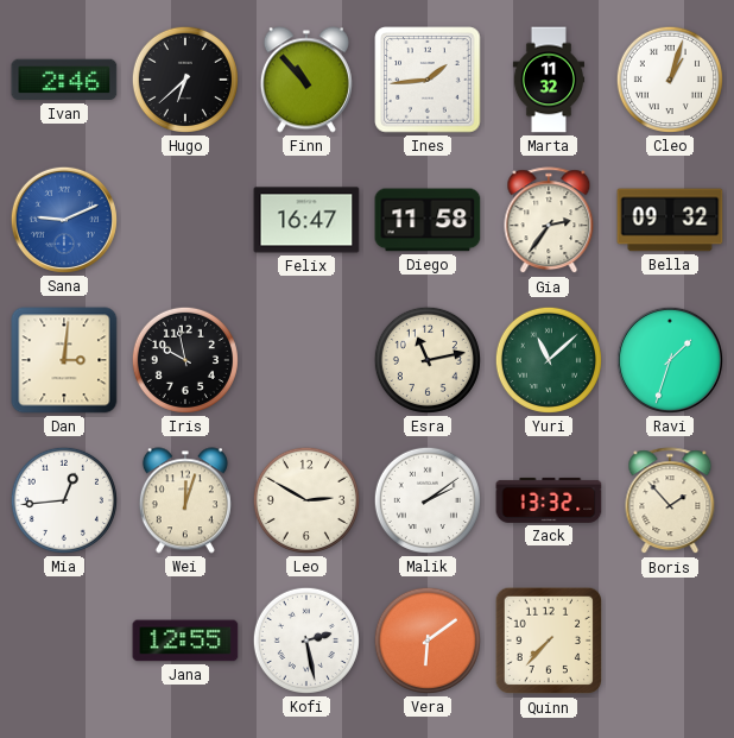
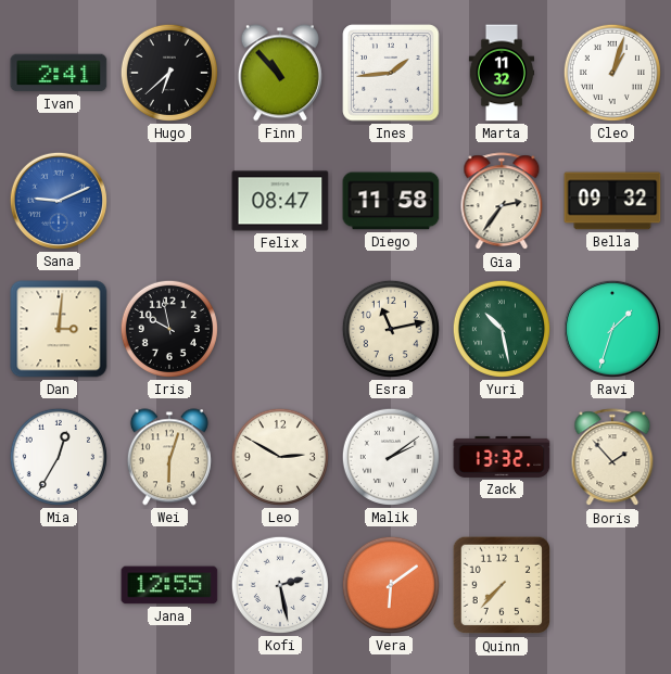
Ivan: 2:46 -> 2:41 (59, 73)
Felix: 16:47 -> 08:47 (280, 201)
Yuri: 11:08 -> 10:28 (502, 329)
Mia: 12:44 -> 12:35 (59, 457)
Wei: 12:03 -> 6:03 (169, 457)
